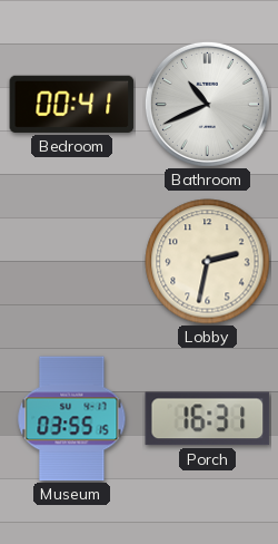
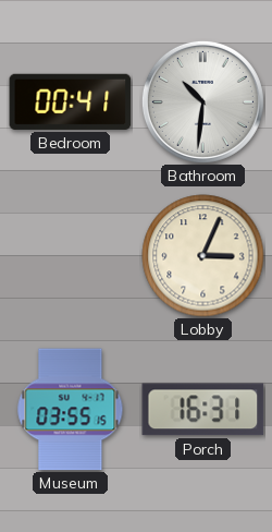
Bathroom: 10:41 -> 10:31 (202, 101)
Lobby: 2:32 -> 3:04 (203, 256)
